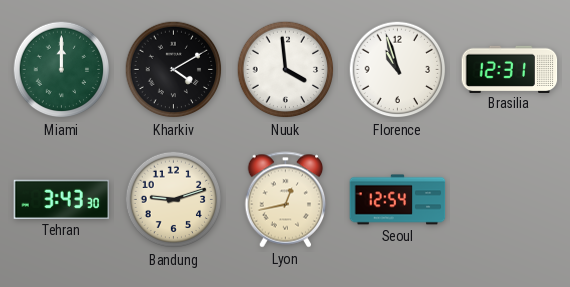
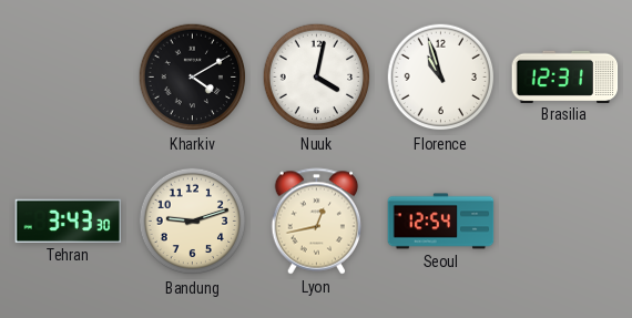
Miami: 12:00 -> none (62, 70)
Nuuk: 3:59 -> 4:02 (317, 78)
